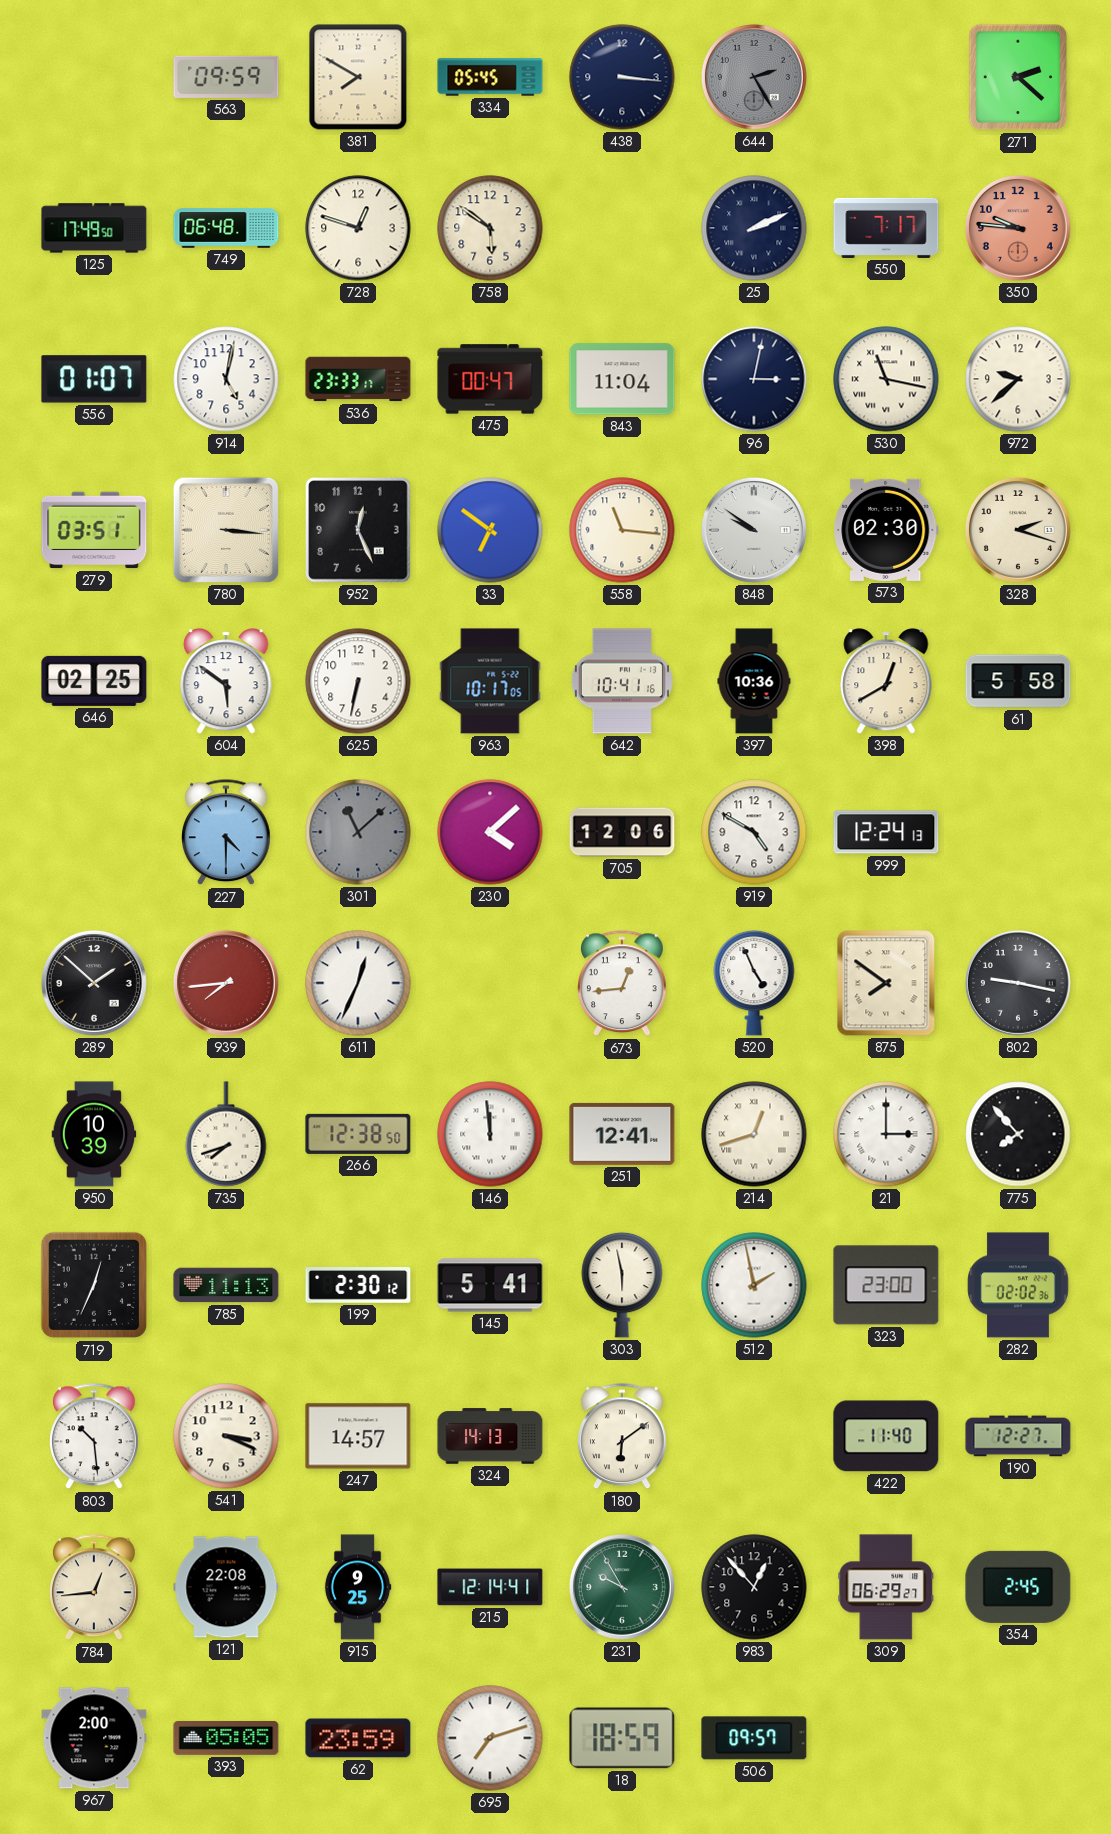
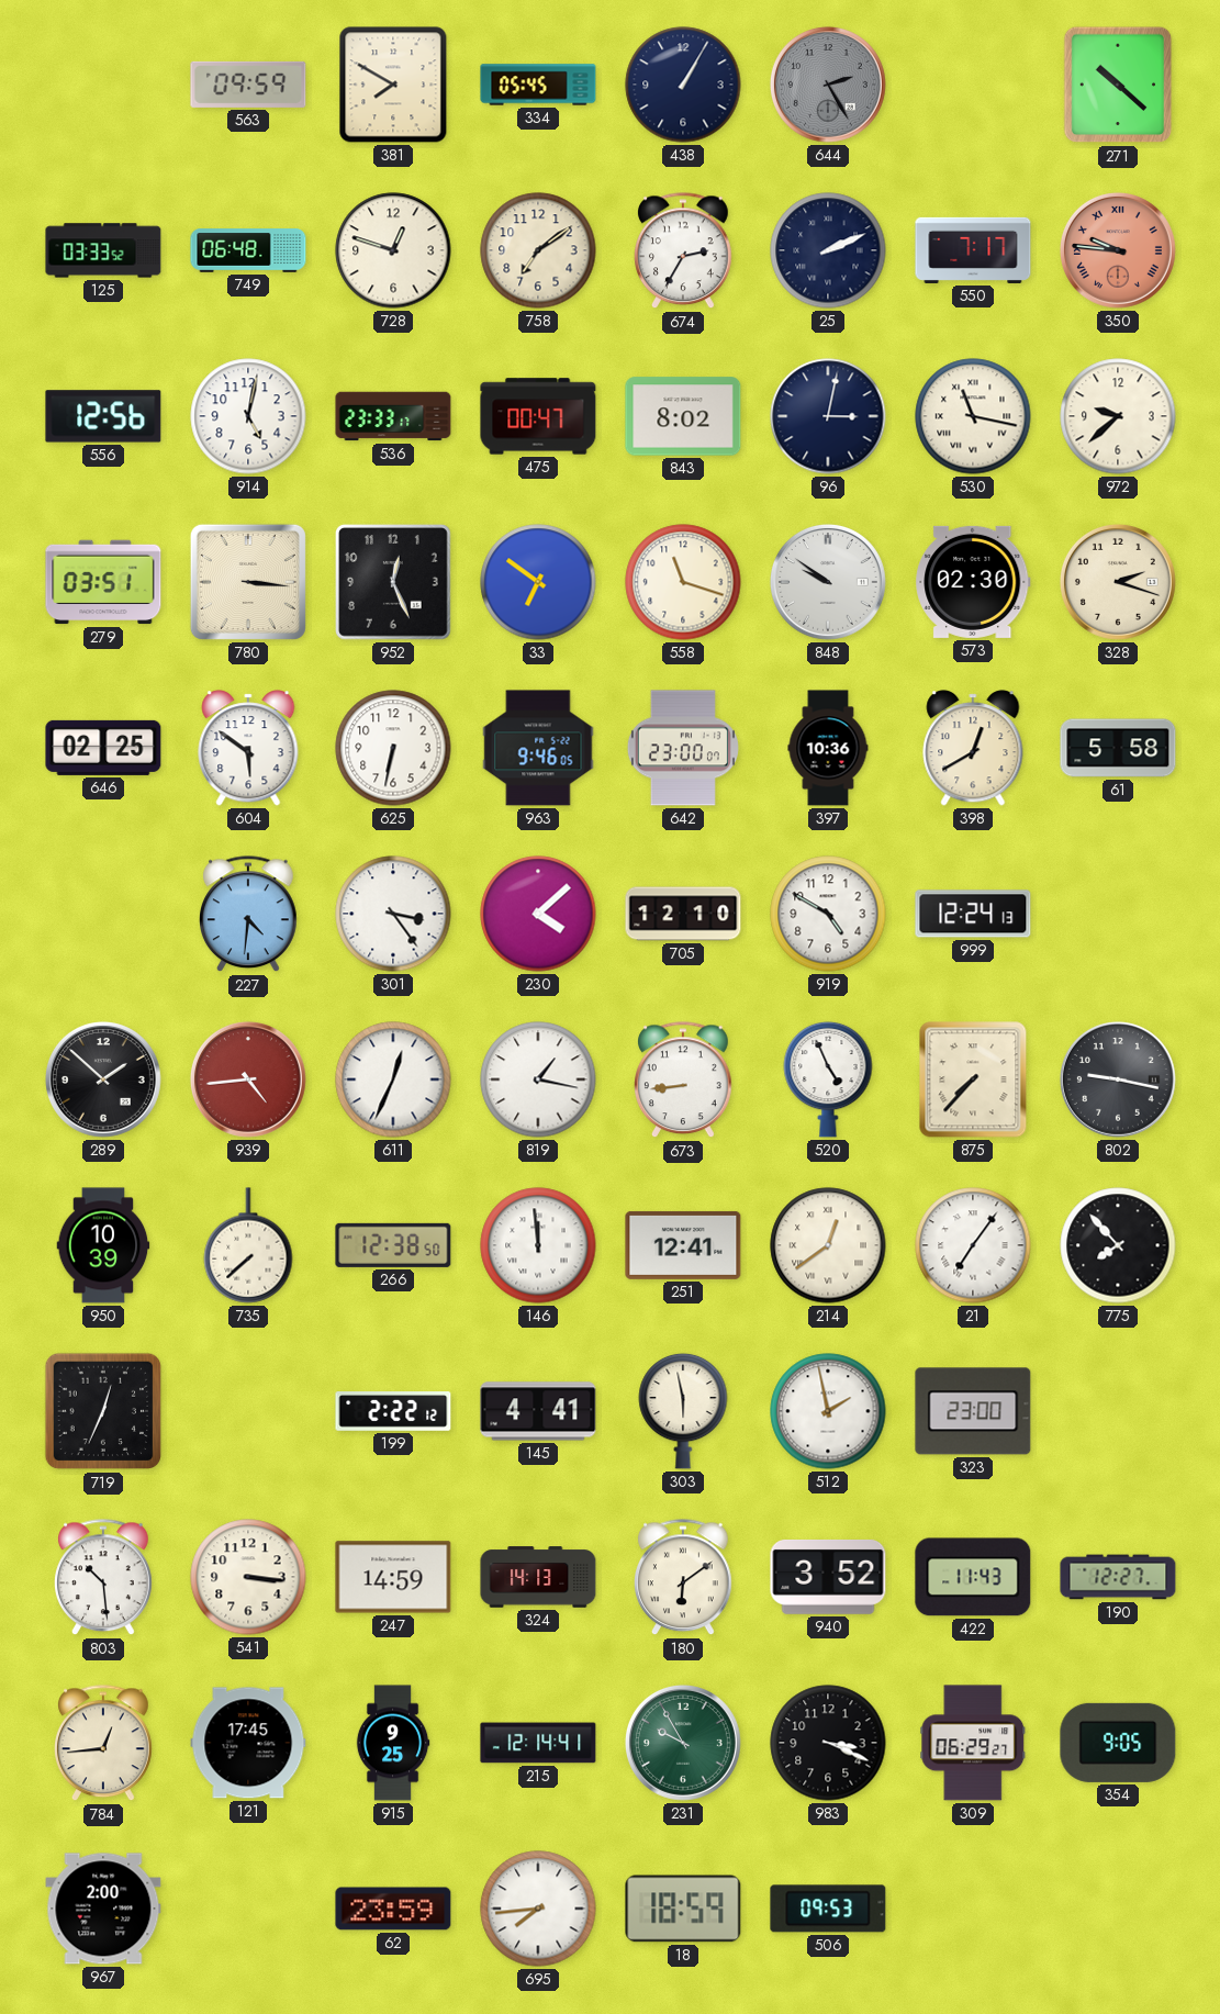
438: 3:16 -> 1:05 (683, 85)
271: 2:22 -> 10:22 (1118, 85)
125: 17:49 -> 03:33 (103, 250)
758: 5:51 -> 7:09 (538, 250)
674: none -> 2:35 (684, 251)
350 numerals: Arabic -> Roman (1118, 250)
556: 01:07 -> 12:56 (103, 416)
843: 11:04 -> 8:02 (683, 416)
558: 11:16 -> 11:18 (683, 582)
963: 10:17 -> 9:46 (538, 748)
642: 10:41 -> 23:00 (683, 748)
227: 4:30 -> 4:31 (249, 915)
301: 11:08 -> 3:24 (393, 914)
301 dial: grey -> white (393, 914)
705: 12:06 -> 12:10 (683, 914)
939: 7:44 -> 4:44 (248, 1079)
819: none -> 1:17 (538, 1079)
673: 12:44 -> 8:44 (684, 1081)
875: 7:51 -> 7:37 (973, 1079)
735: 7:42 -> 7:38 (248, 1245)
214: 12:42 -> 12:39 (828, 1245)
21: 3:00 -> 7:06 (973, 1245)
785: 11:13 -> none (226, 1285)
199: 2:30 -> 2:22 (393, 1412)
145: 5:41 -> 4:41 (538, 1411)
282: 02:02 -> none (1018, 1285)
541: 3:19 -> 3:16 (248, 1577)
247: 14:57 -> 14:59 (393, 1577)
940: none -> 3:52 (828, 1577)
422: 11:40 -> 11:43 (973, 1577)
121: 22:08 -> 17:45 (248, 1743)
983: 12:53 -> 3:19 (828, 1743)
354: 2:45 -> 9:05 (1118, 1743)
393: 05:05 -> none (226, 1738)
695: 7:12 -> 7:44 (538, 1909)
506: 09:57 -> 09:53 (828, 1909)
